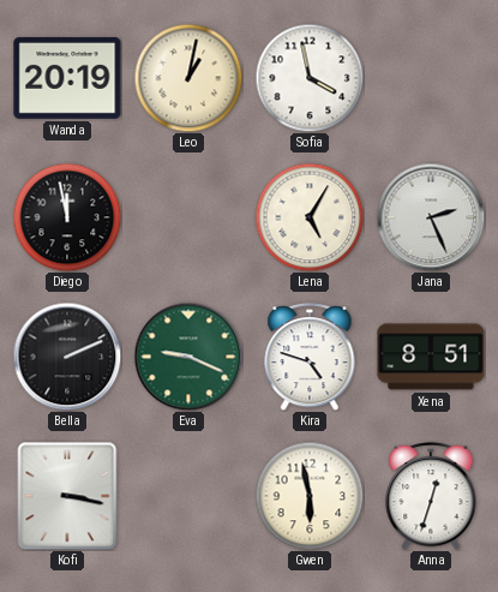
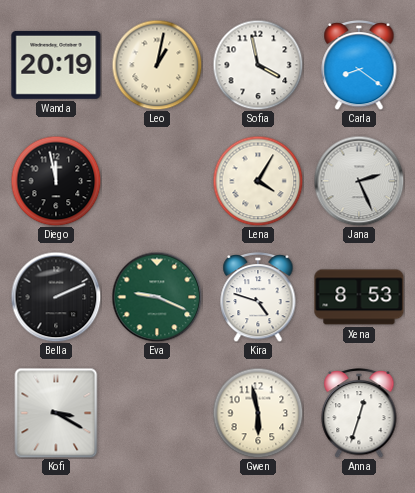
Carla: none -> 8:21 (359, 66)
Lena: 5:05 -> 4:05 (258, 181)
Xena: 8:51 -> 8:53 (359, 297)
Kofi: 3:17 -> 3:20 (56, 413)
